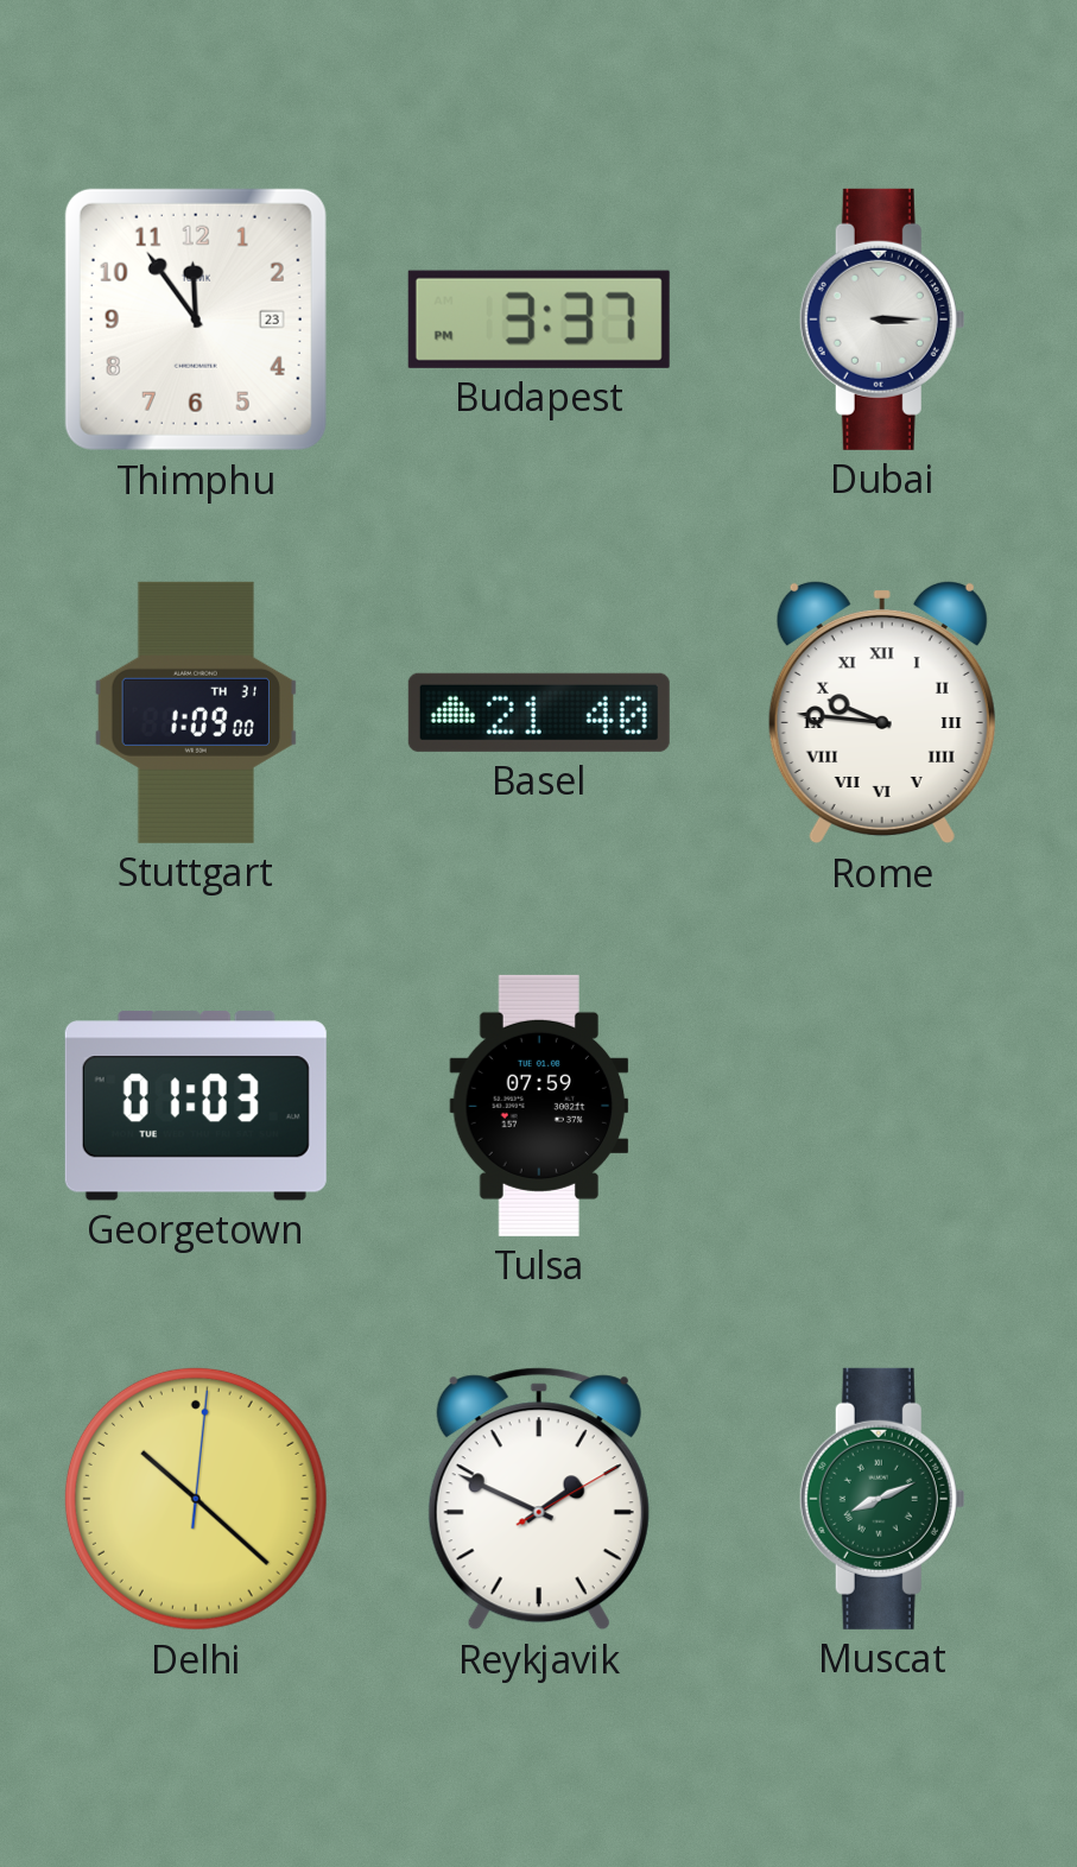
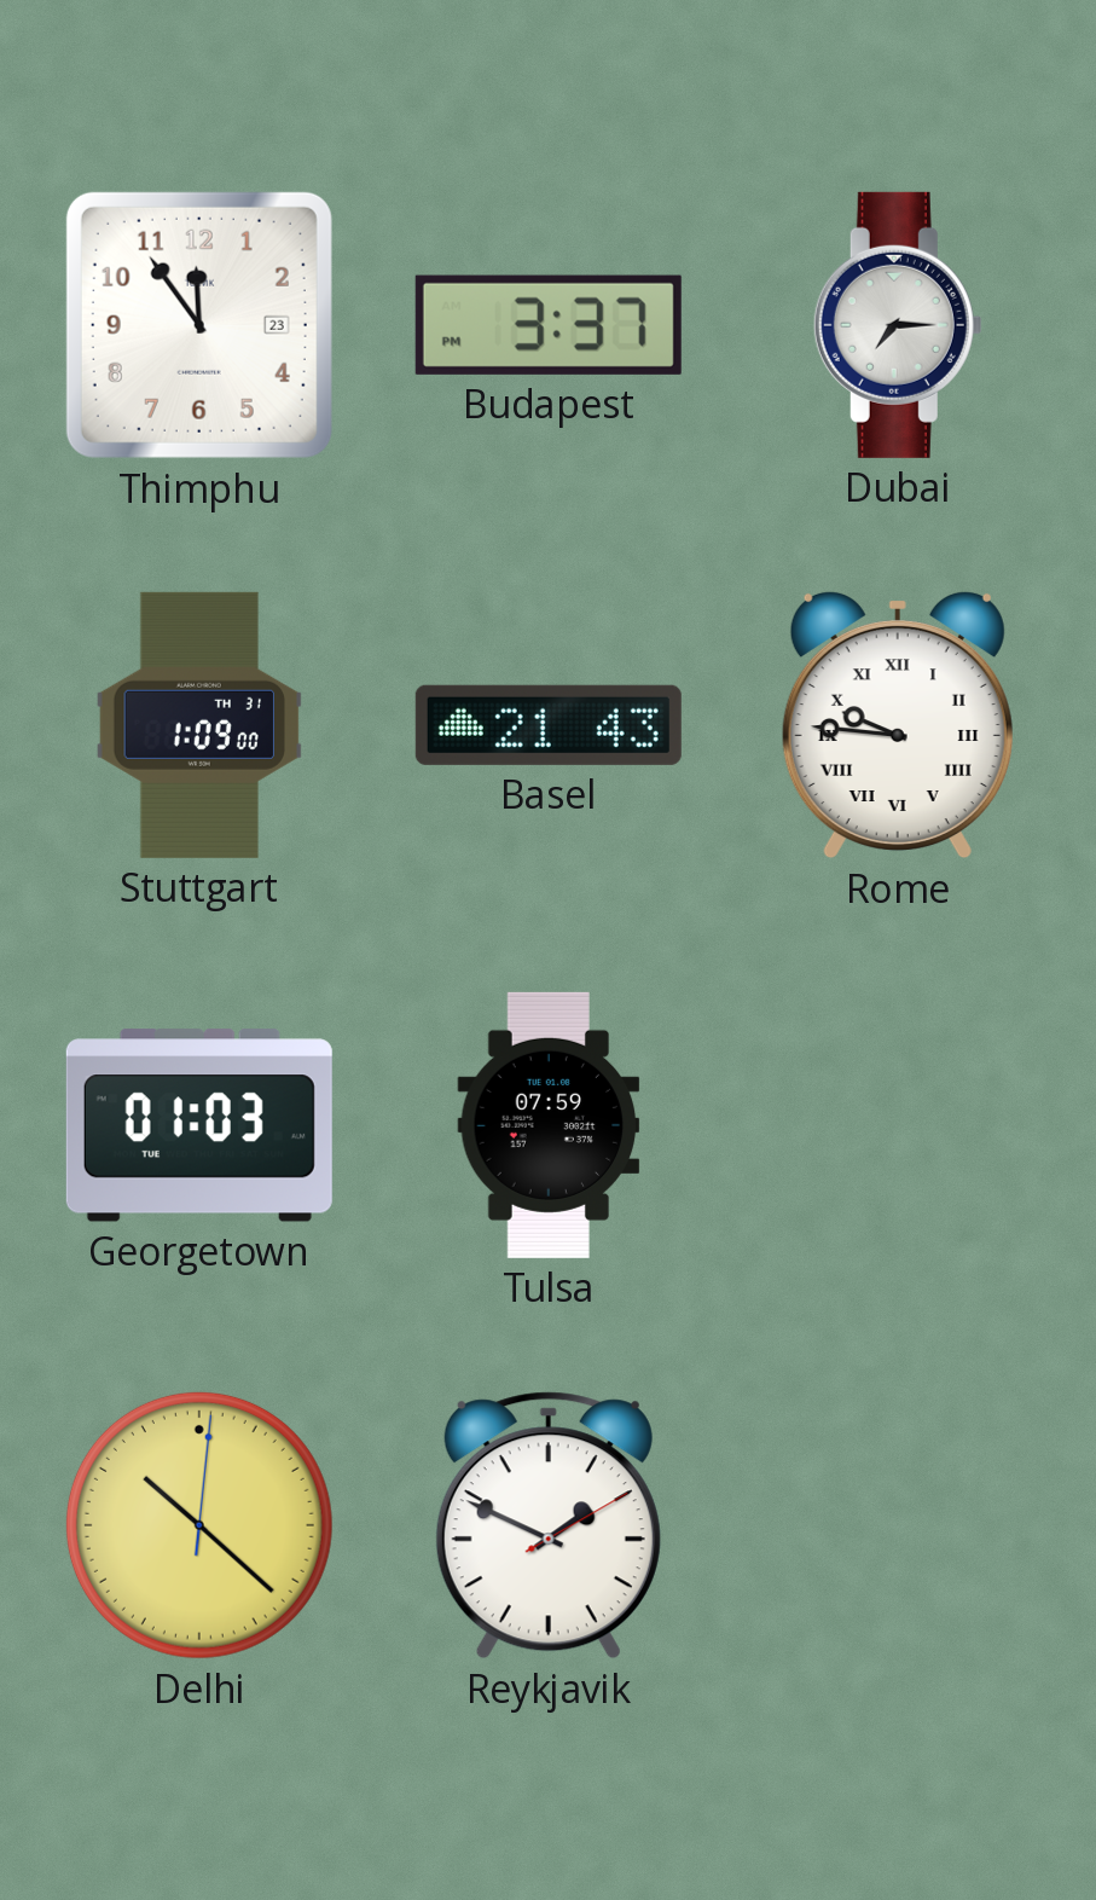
Dubai: 3:15 -> 7:15 (898, 325)
Basel: 21:40 -> 21:43 (549, 725)
Muscat: 8:11 -> none (882, 1499)
